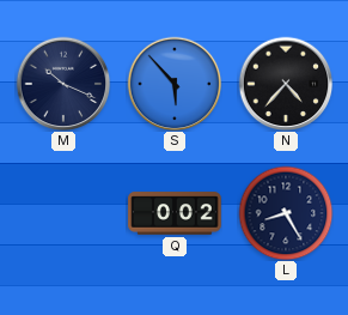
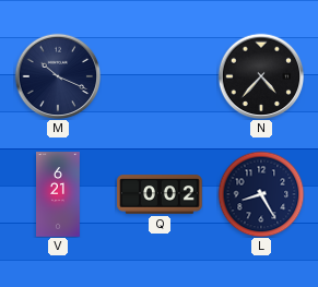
S: 5:53 -> none (175, 84)
V: none -> 6:21 (59, 194)
